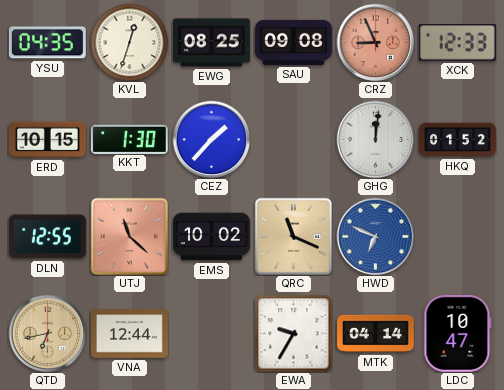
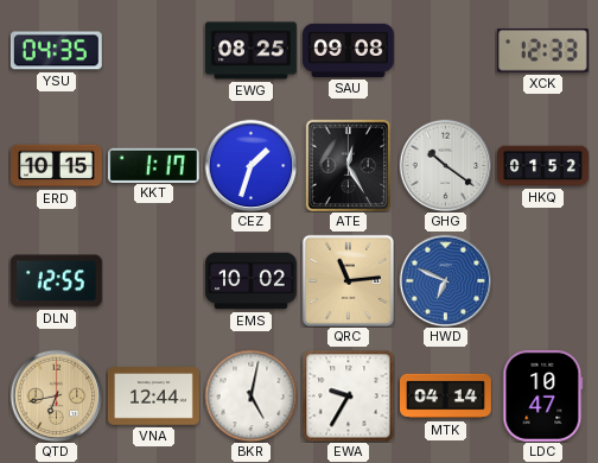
KVL: 12:33 -> none (129, 42)
CRZ: 8:56 -> none (375, 42)
KKT: 1:30 -> 1:17 (153, 165)
CEZ: 1:37 -> 1:33 (250, 165)
ATE: none -> 12:25 (349, 165)
GHG: 12:01 -> 10:21 (445, 165)
UTJ: 11:22 -> none (129, 236)
QRC: 11:19 -> 11:14 (348, 280)
BKR: none -> 5:02 (250, 395)
